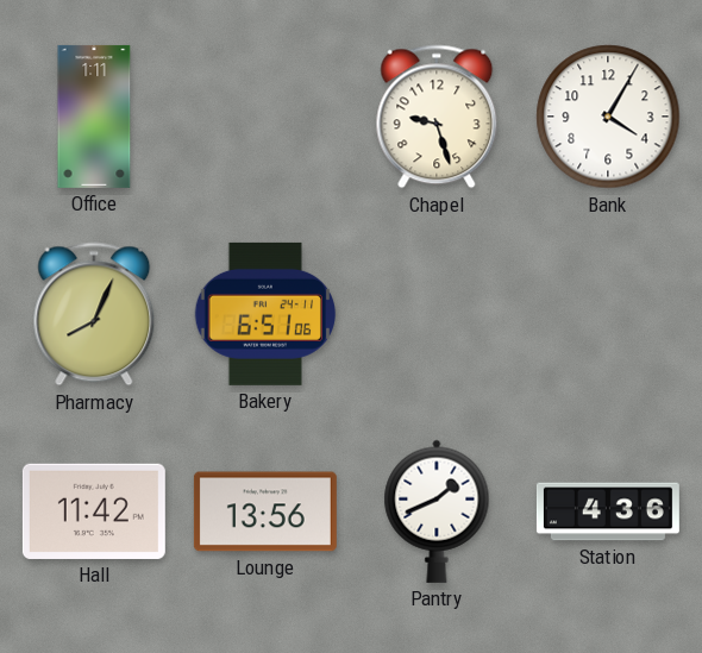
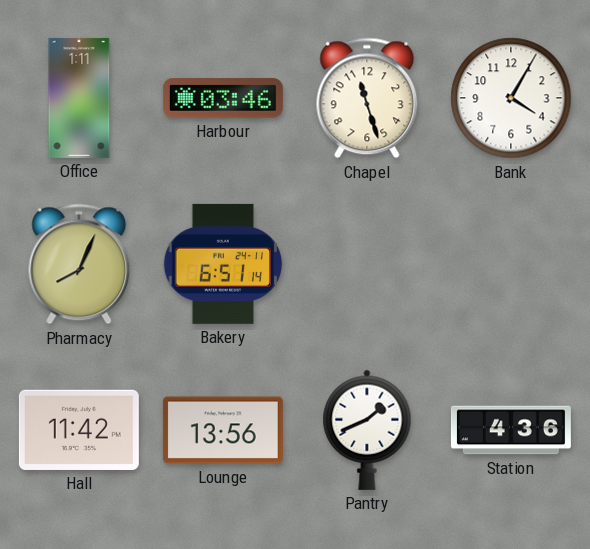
Harbour: none -> 03:46 (223, 98)
Chapel: 9:27 -> 11:27 (367, 98)
Bakery: 6:51:06 -> 6:51:14 (223, 264)
